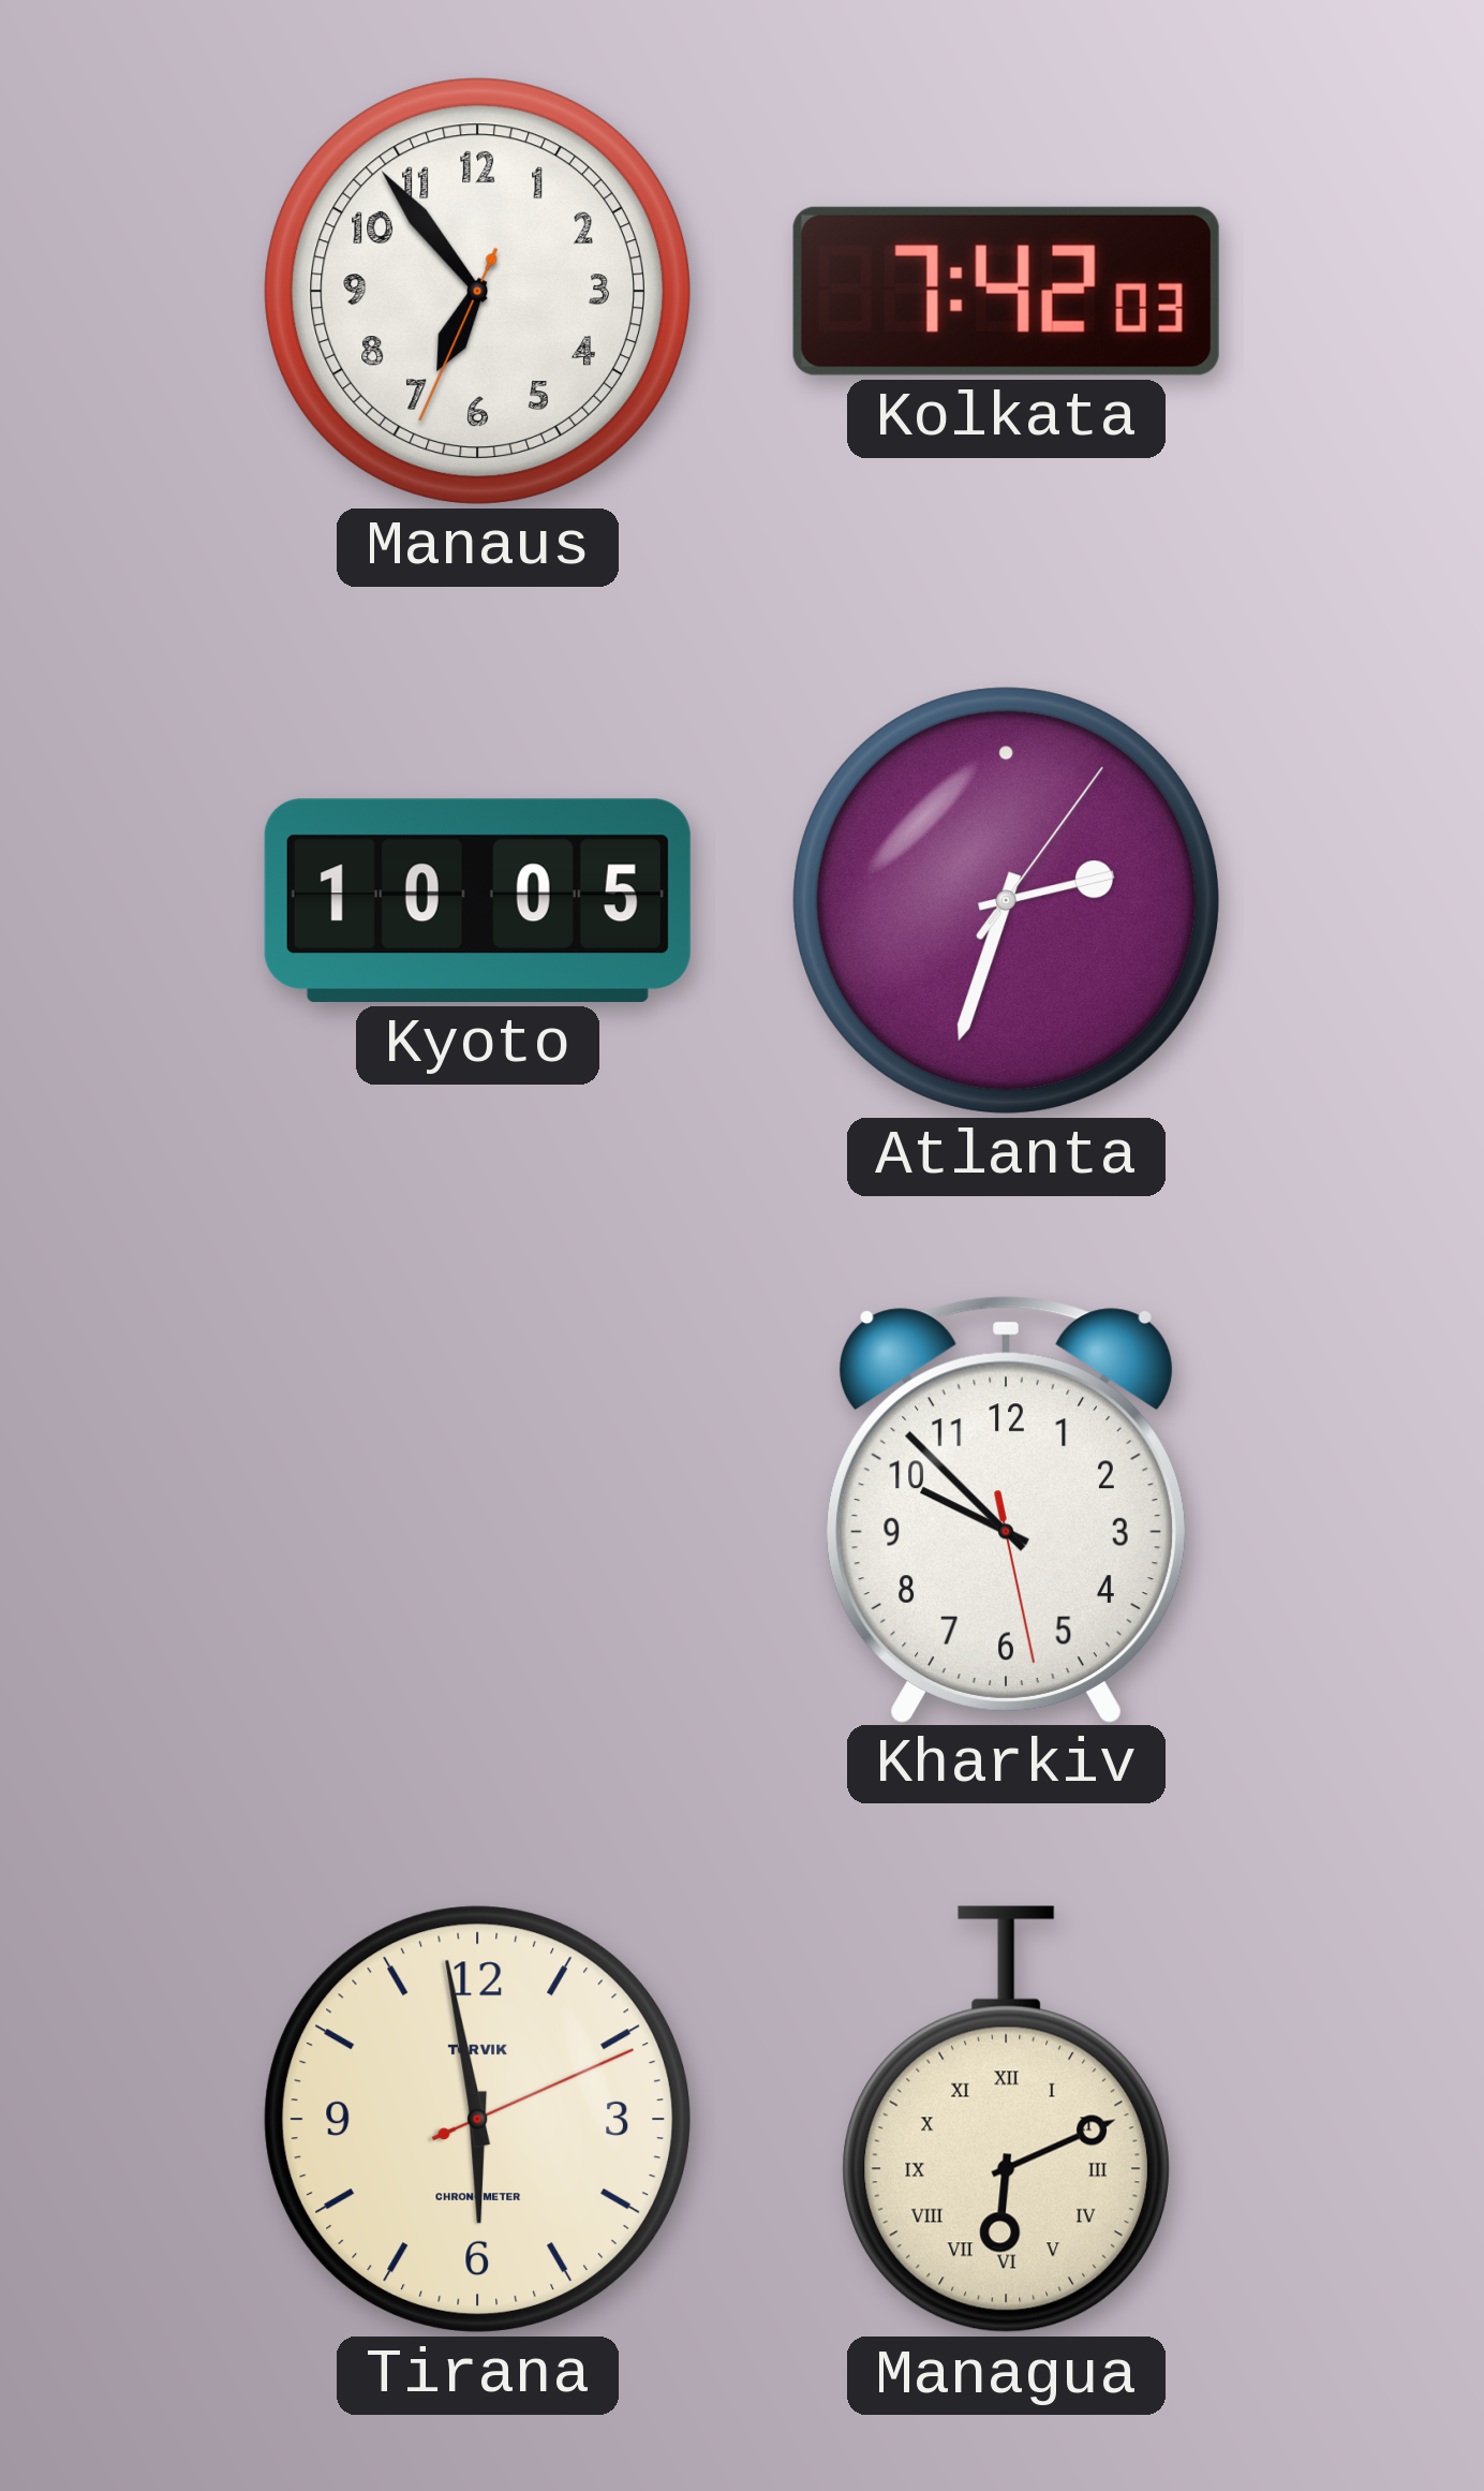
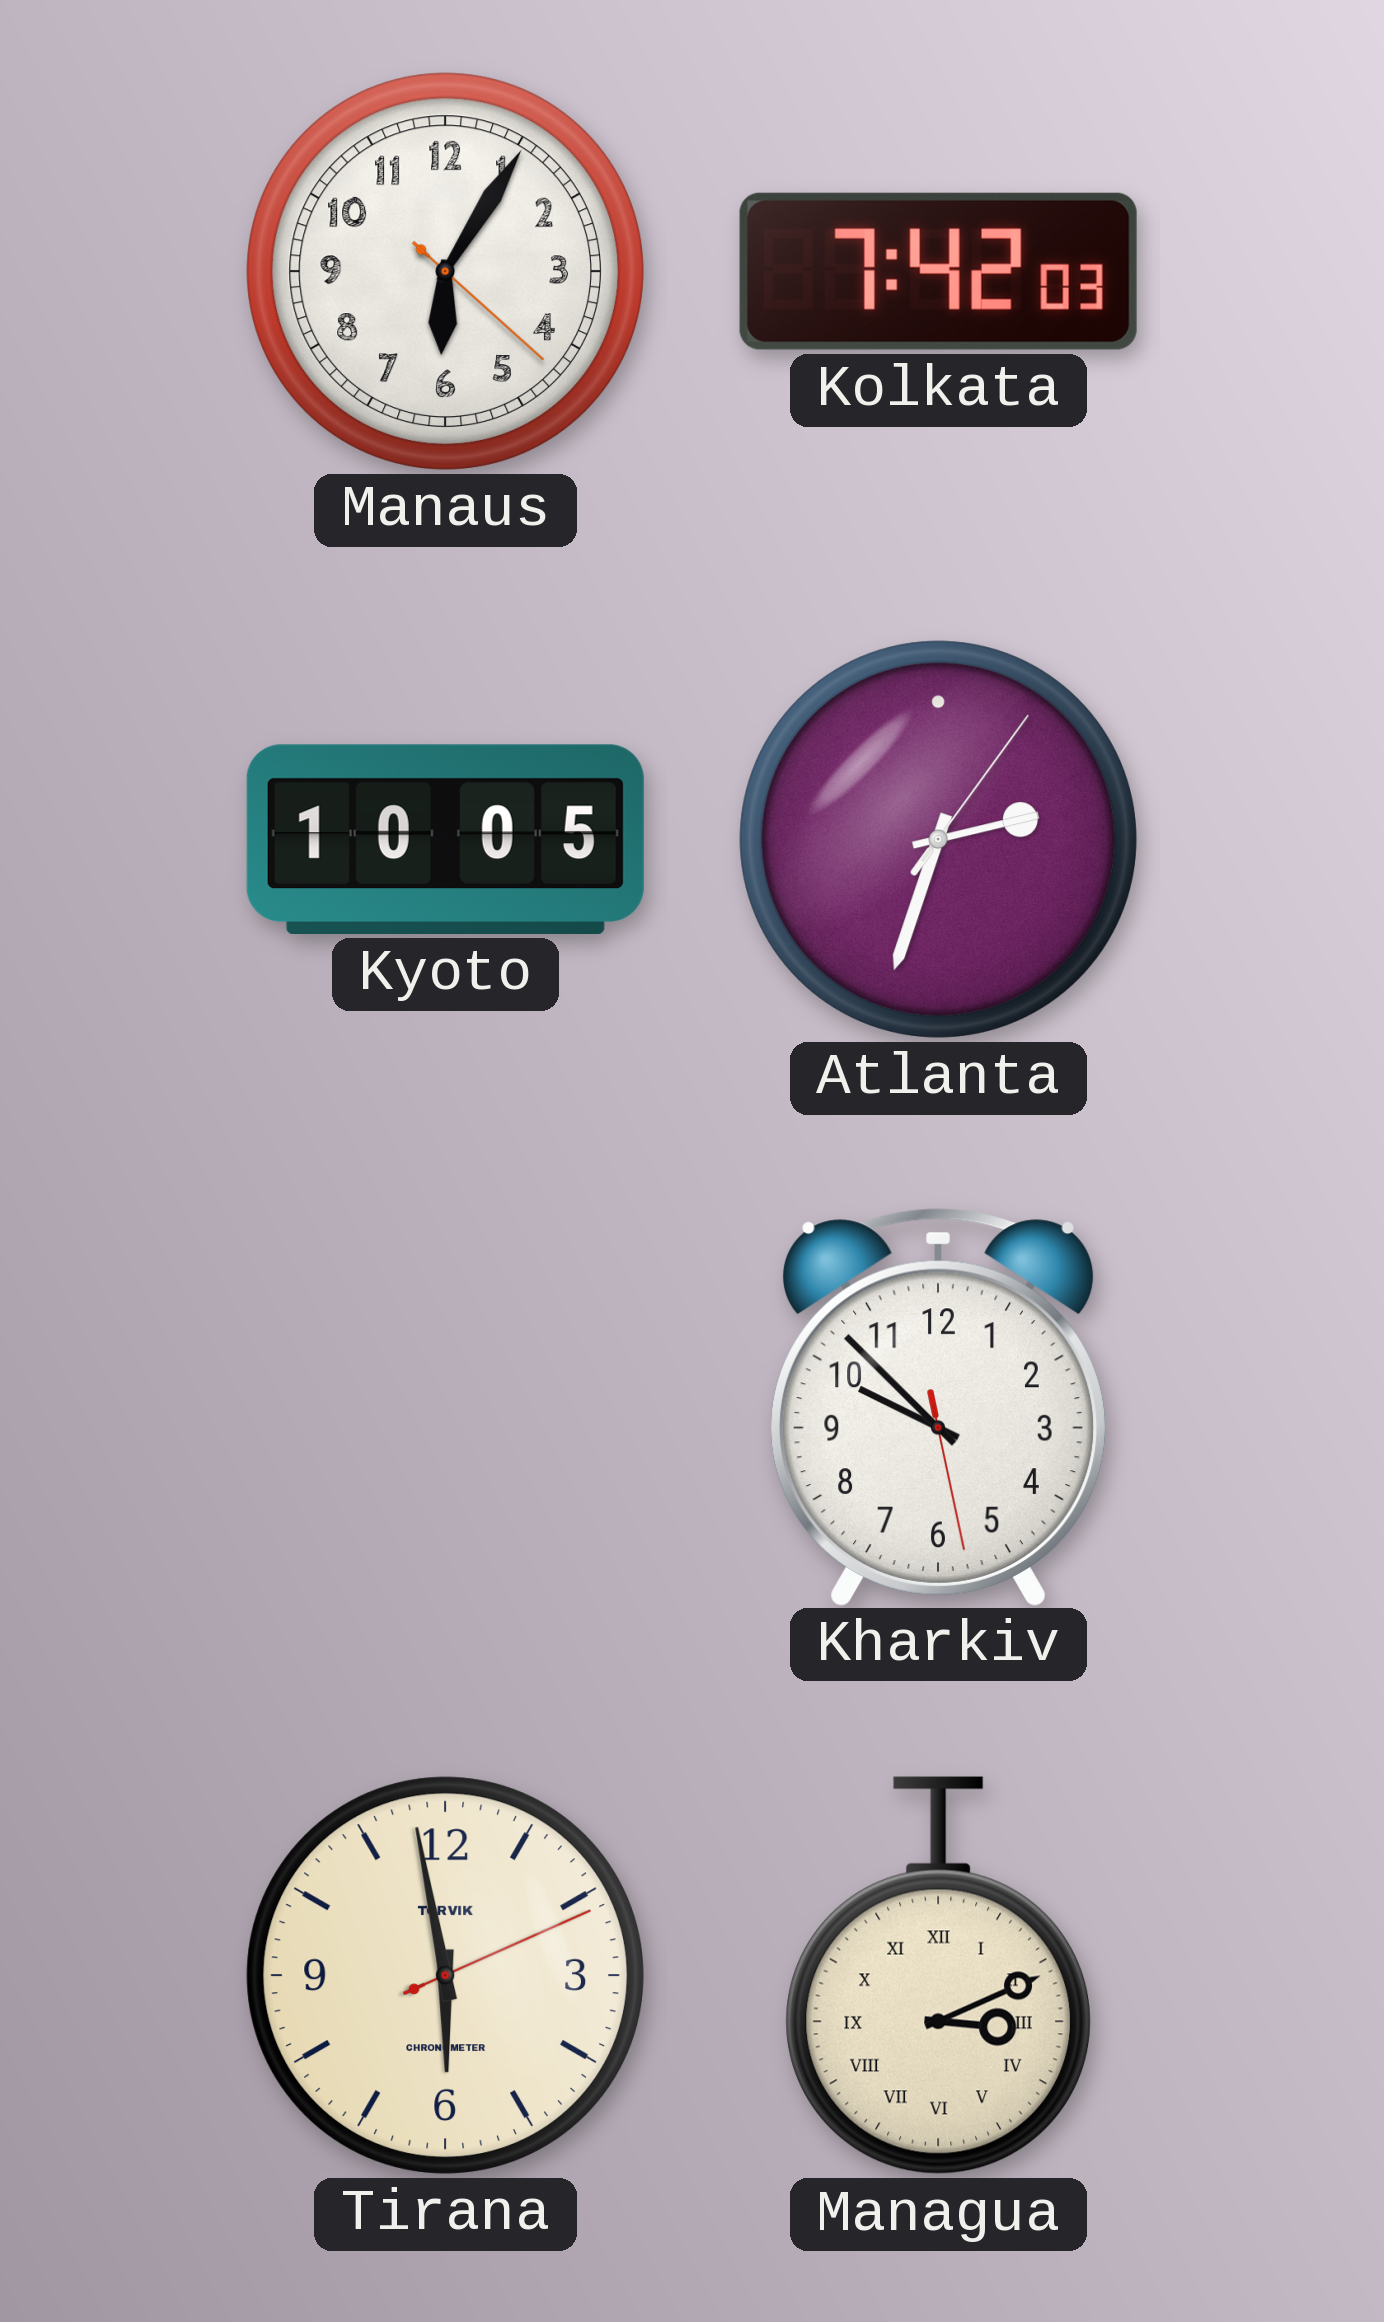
Manaus: 6:53 -> 6:05 (445, 271)
Managua: 6:11 -> 3:11 (938, 1976)
